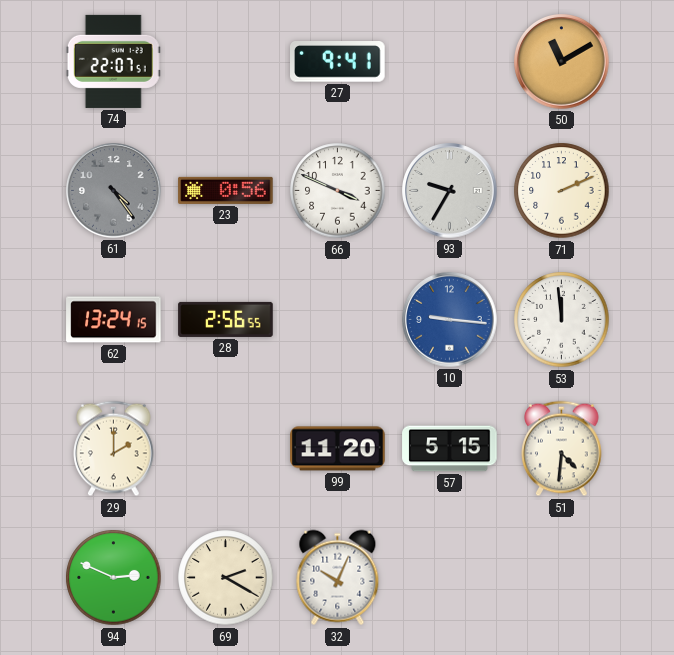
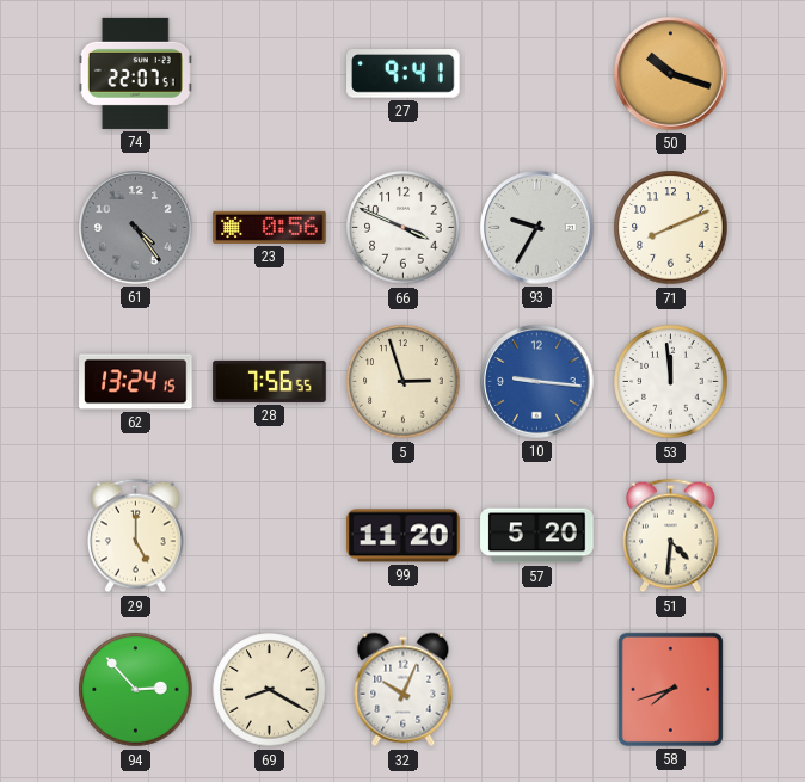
50: 11:10 -> 10:18 (671, 74)
71: 2:11 -> 8:11 (671, 228)
28: 2:56 -> 7:56 (270, 381)
5: none -> 2:57 (404, 382)
29: 2:00 -> 5:00 (136, 536)
57: 5:15 -> 5:20 (537, 536)
94: 2:49 -> 2:53 (136, 690)
69: 2:20 -> 8:20 (270, 690)
58: none -> 7:42 (670, 689)
